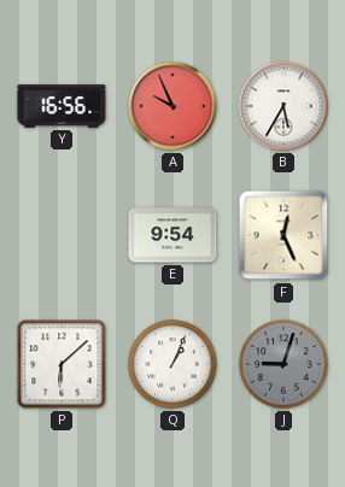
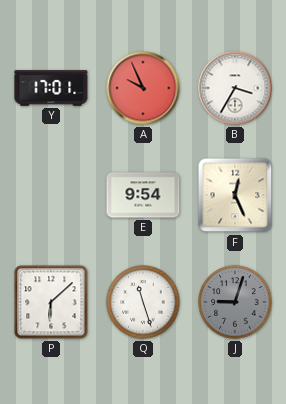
Y: 16:56 -> 17:01 (51, 88)
B: 5:35 -> 3:35 (235, 88)
Q: 1:04 -> 11:27 (143, 302)
